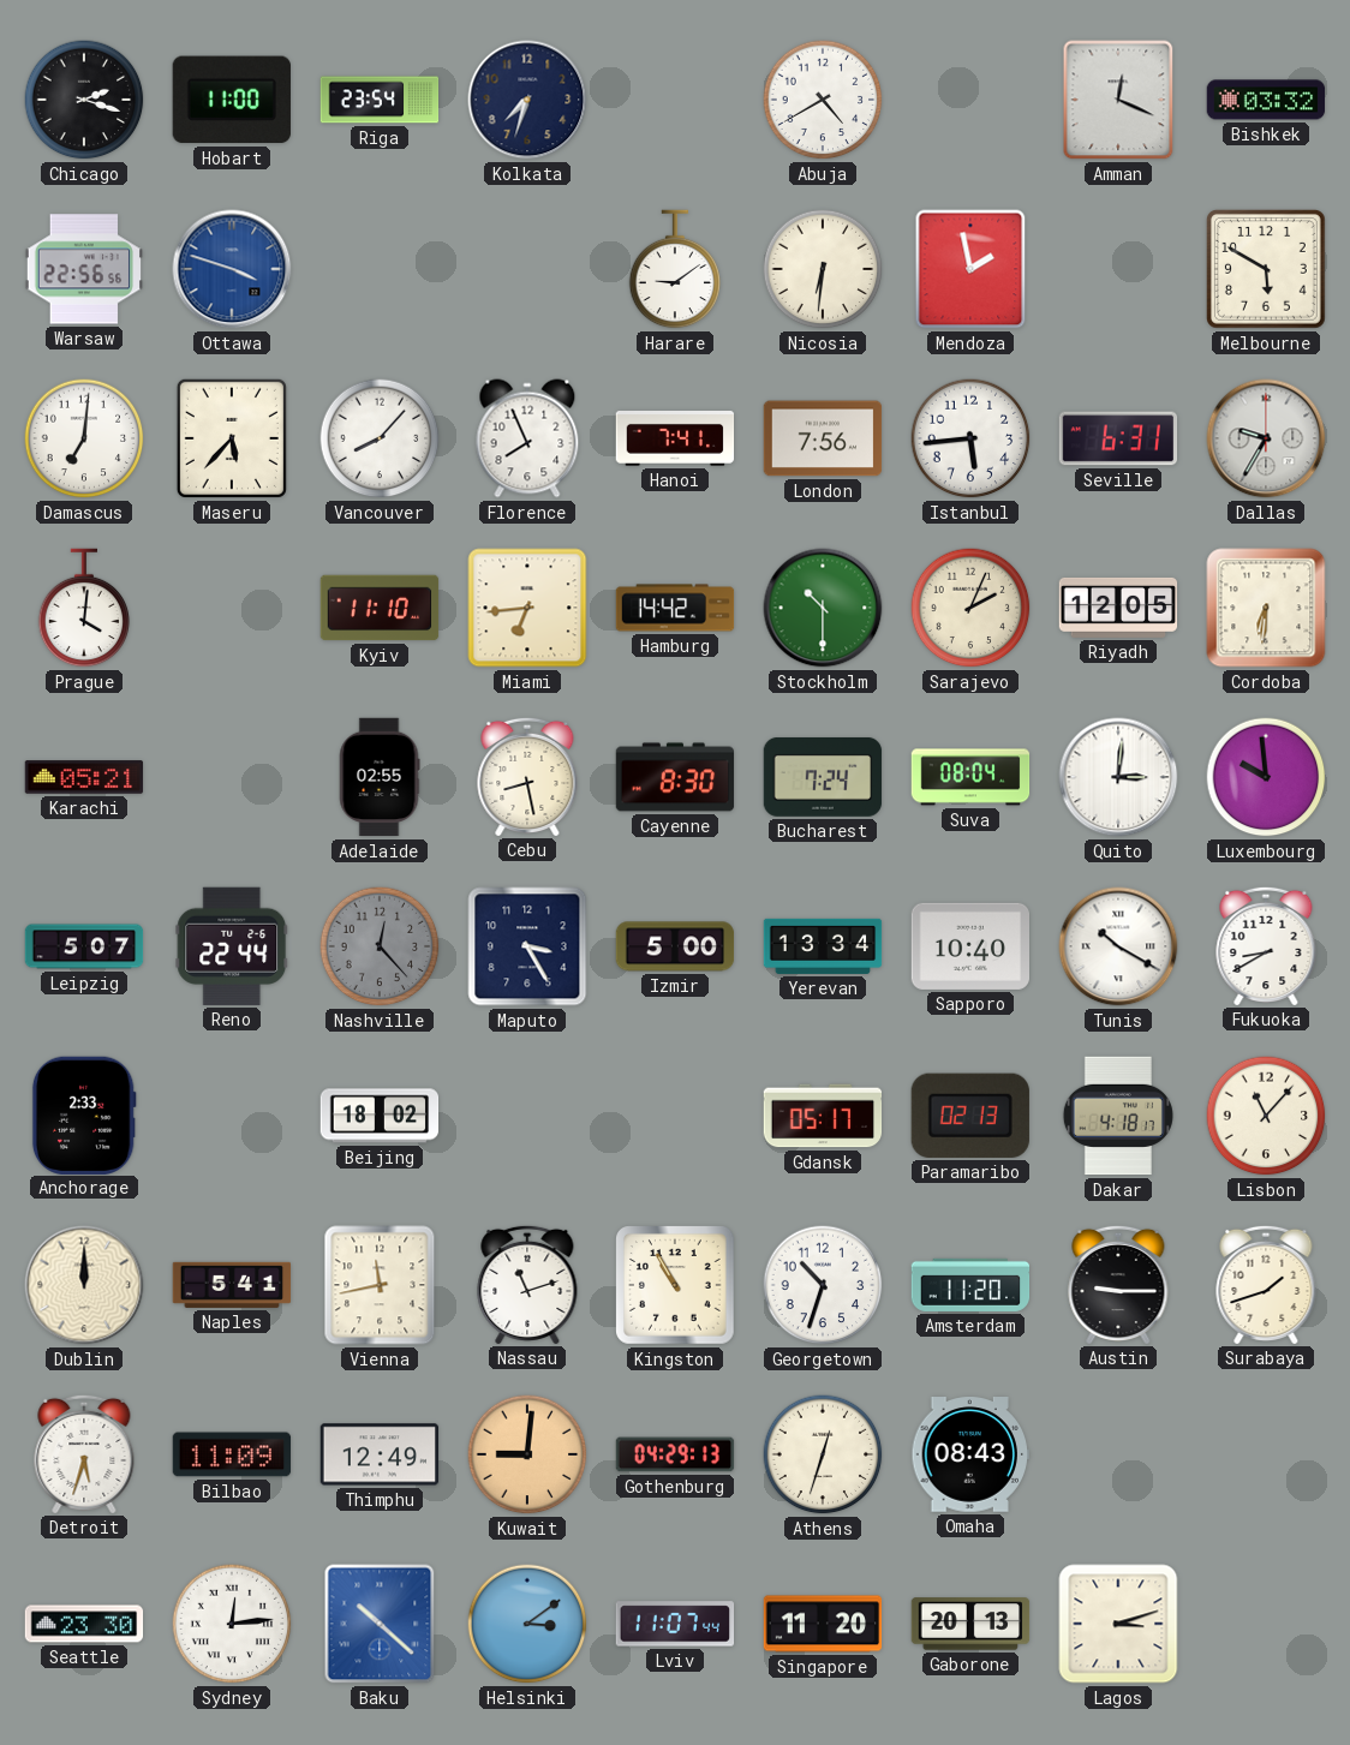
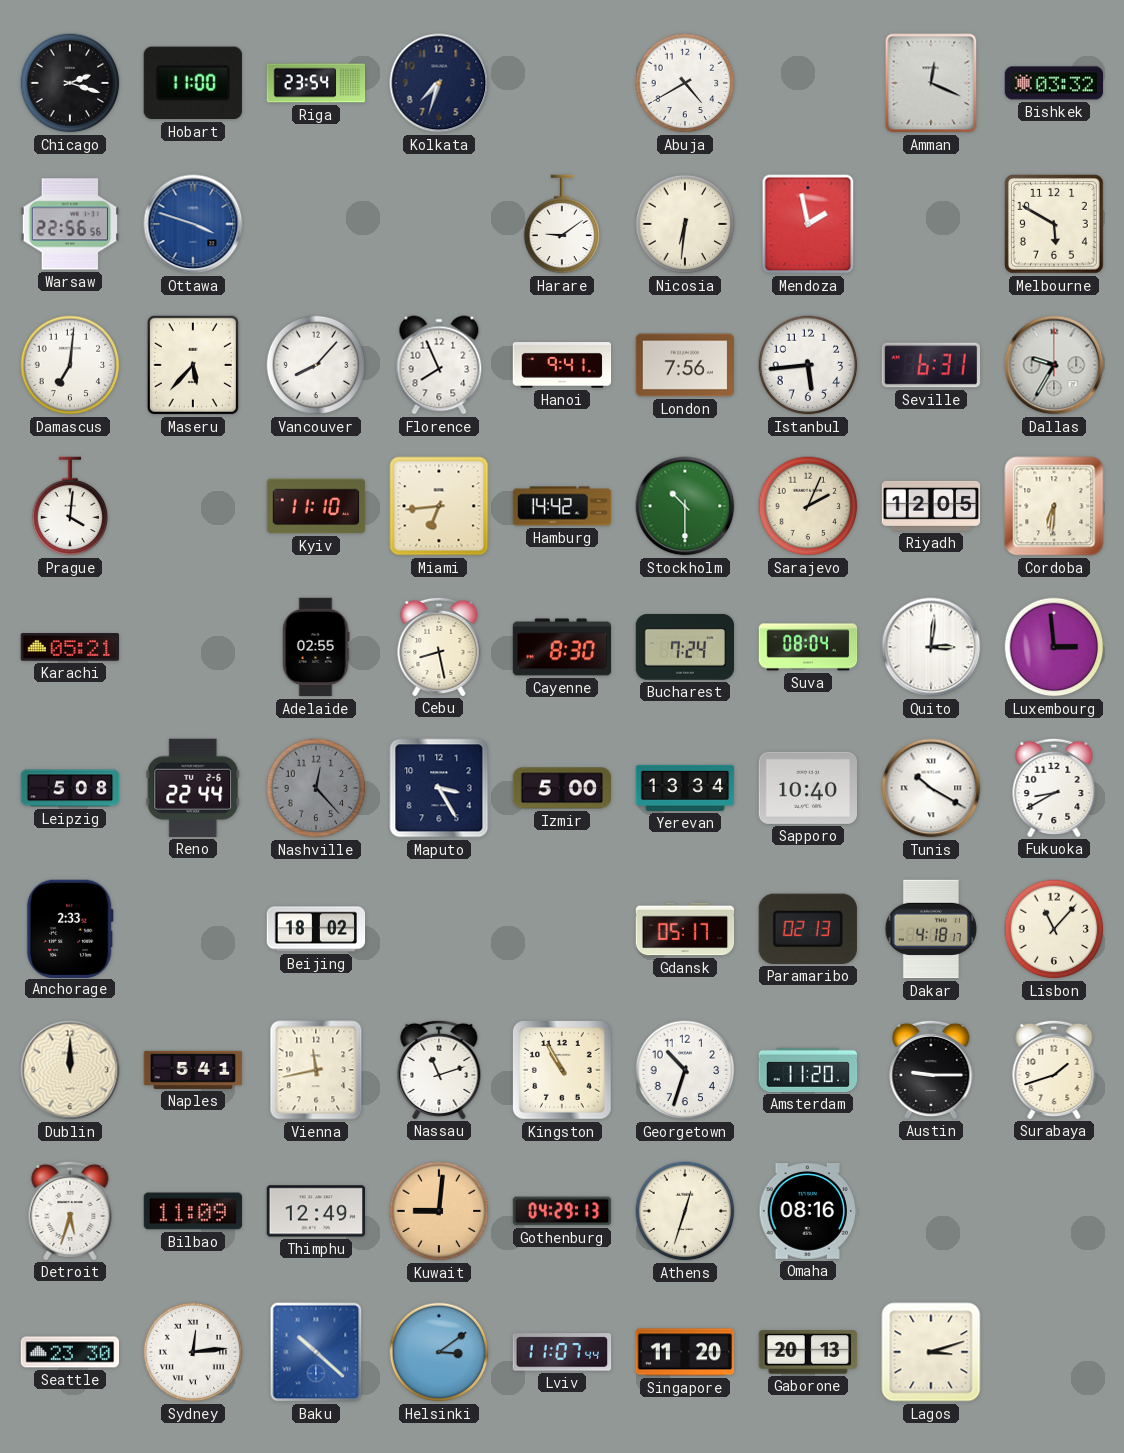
Hanoi: 7:41 -> 9:41 (562, 366)
Luxembourg: 9:59 -> 2:59 (1054, 647)
Leipzig: 5:07 -> 5:08 (70, 788)
Omaha: 08:43 -> 08:16 (808, 1211)
